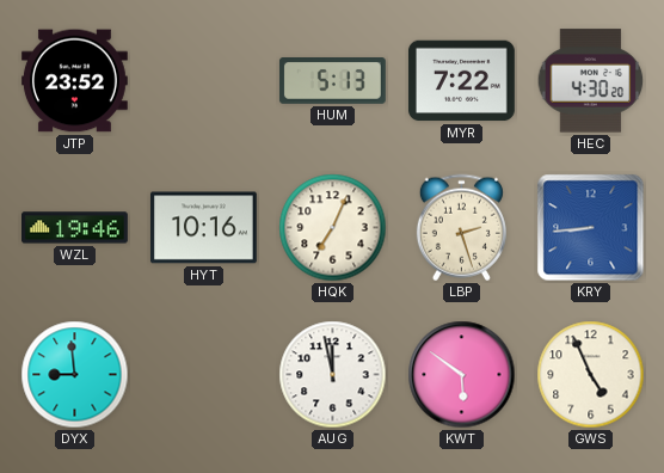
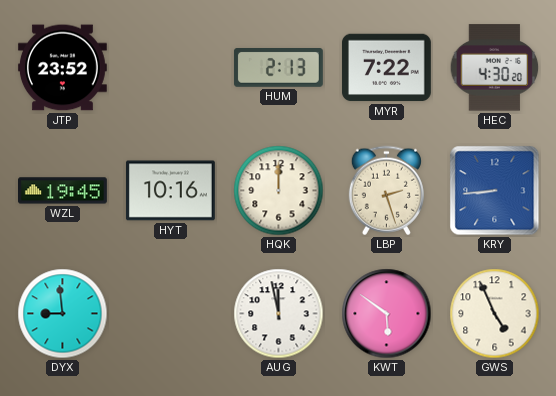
HUM: 5:13 -> 2:13 (278, 68)
WZL: 19:46 -> 19:45 (63, 191)
HQK: 7:04 -> 12:00 (279, 191)
